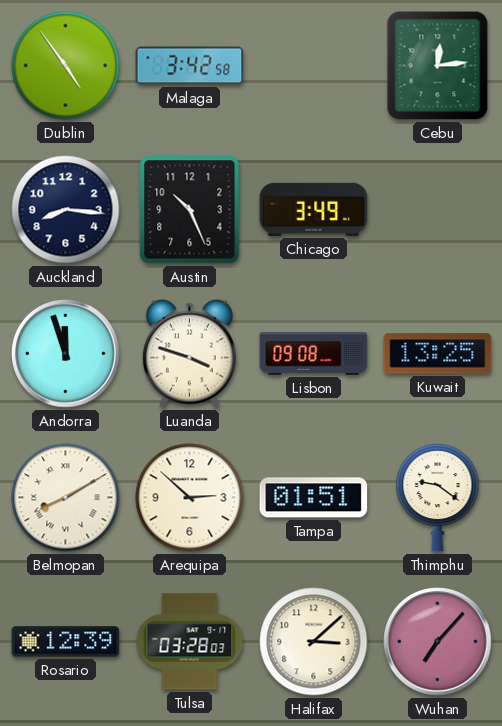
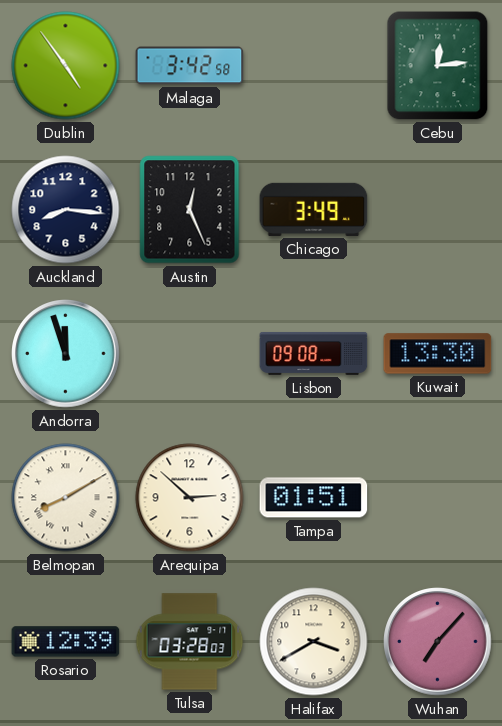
Austin: 10:26 -> 12:26 (190, 210)
Luanda: 3:48 -> none (189, 353)
Kuwait: 13:25 -> 13:30 (438, 354)
Thimphu: 9:21 -> none (438, 497)
Halifax: 3:08 -> 3:40 (314, 642)
